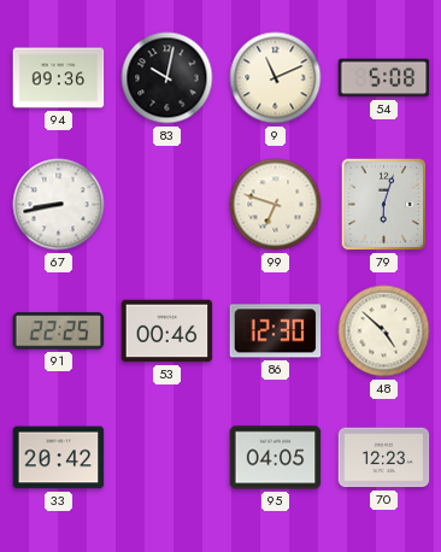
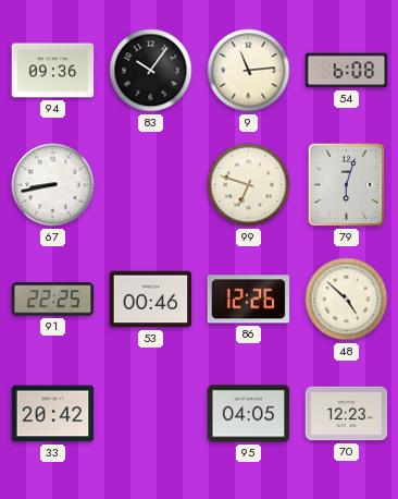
83: 10:02 -> 10:06 (151, 71)
9: 11:11 -> 11:14 (249, 71)
54: 5:08 -> 6:08 (347, 71)
86: 12:30 -> 12:26 (249, 300)
